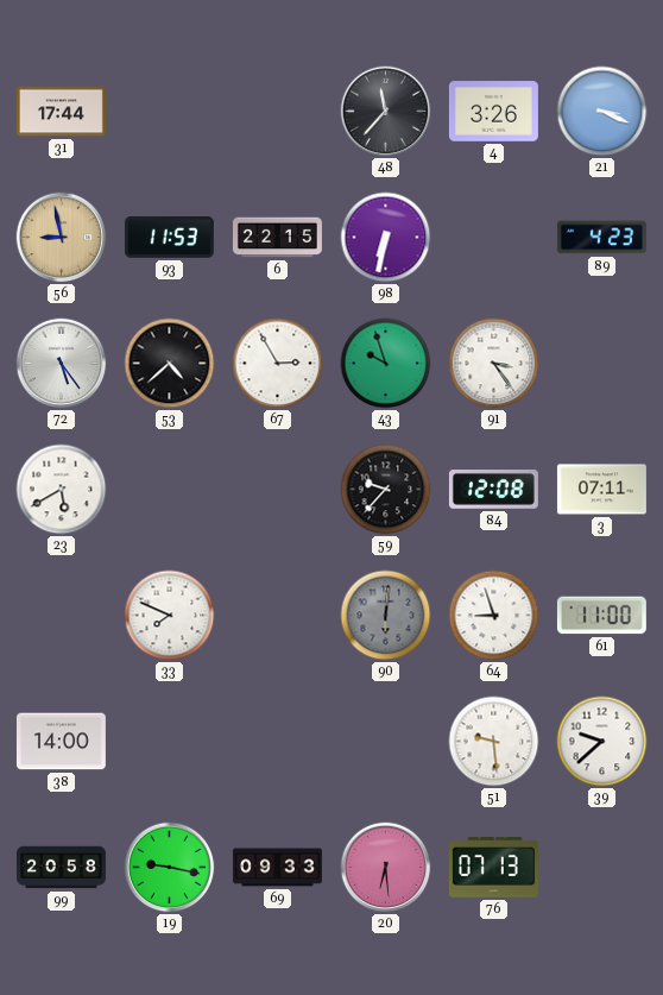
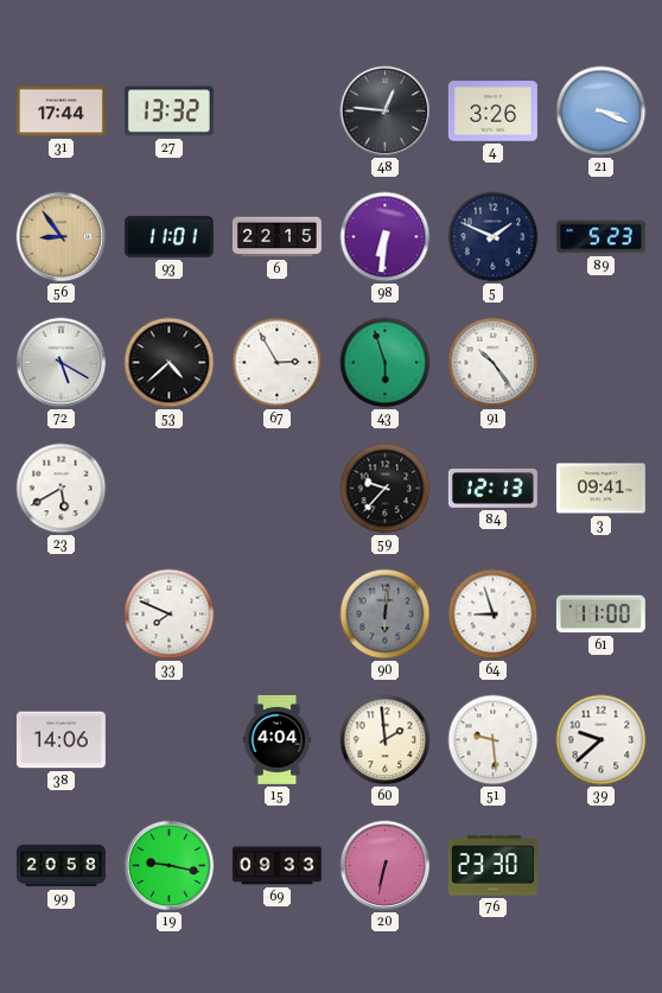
27: none -> 13:32 (168, 112)
48: 11:37 -> 12:46 (386, 112)
56: 8:58 -> 8:54 (62, 237)
93: 11:53 -> 11:01 (168, 236)
98: 6:32 -> 6:31 (386, 237)
5: none -> 1:49 (494, 237)
89: 4:23 -> 5:23 (600, 237)
72: 5:24 -> 5:20 (62, 363)
43: 9:57 -> 5:57 (386, 363)
91: 3:24 -> 10:24 (494, 363)
84: 12:08 -> 12:13 (492, 489)
3: 07:11 -> 09:41 (600, 489)
38: 14:00 -> 14:06 (61, 740)
15: none -> 4:04 (278, 739)
60: none -> 1:59 (386, 740)
20: 6:29 -> 6:32 (386, 866)
76: 07:13 -> 23:30 (492, 866)
